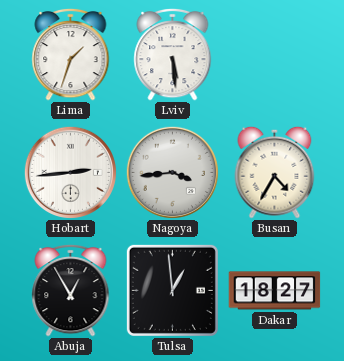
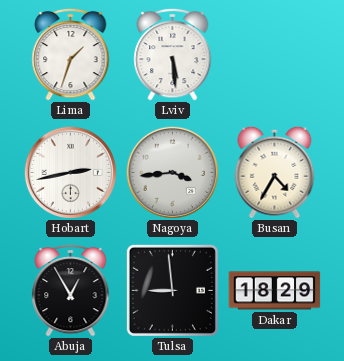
Hobart: 2:44 -> 2:43 (70, 172)
Tulsa: 12:59 -> 8:59 (172, 290)
Dakar: 18:27 -> 18:29 (275, 291)
